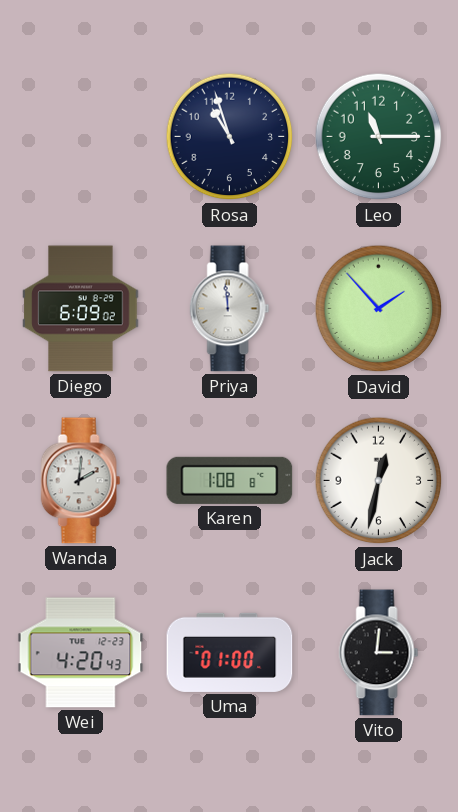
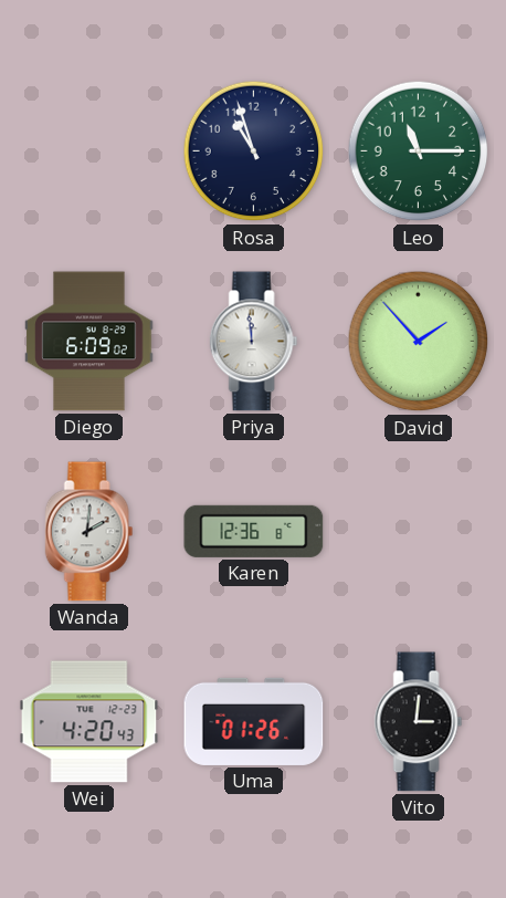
Karen: 1:08 -> 12:36 (254, 531)
Jack: 12:32 -> none (379, 481)
Uma: 01:00 -> 01:26 (254, 721)
